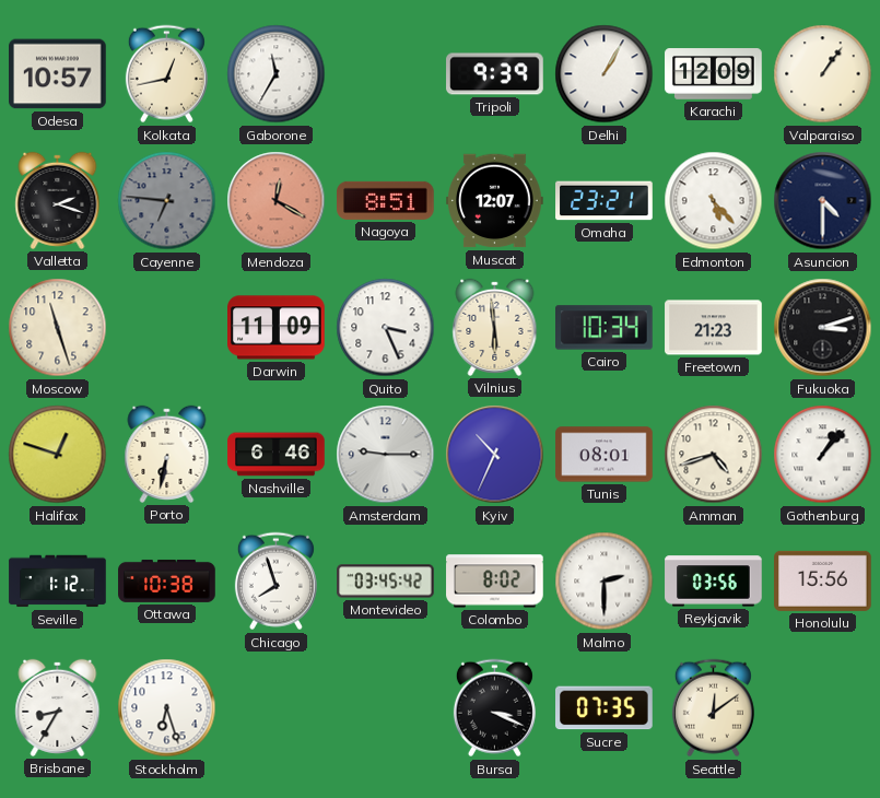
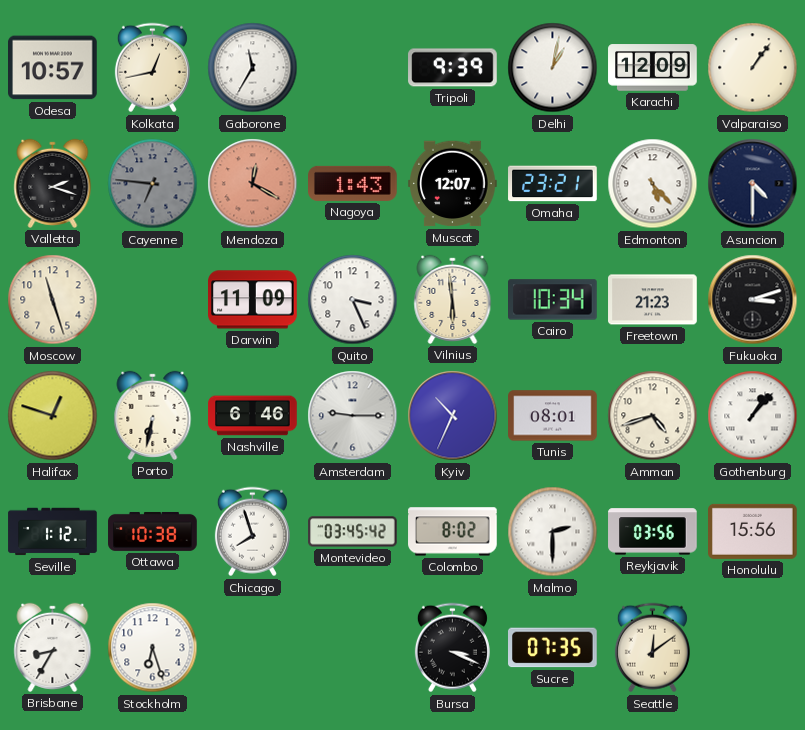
Delhi: 1:05 -> 1:02 (553, 68)
Nagoya: 8:51 -> 1:43 (353, 183)
